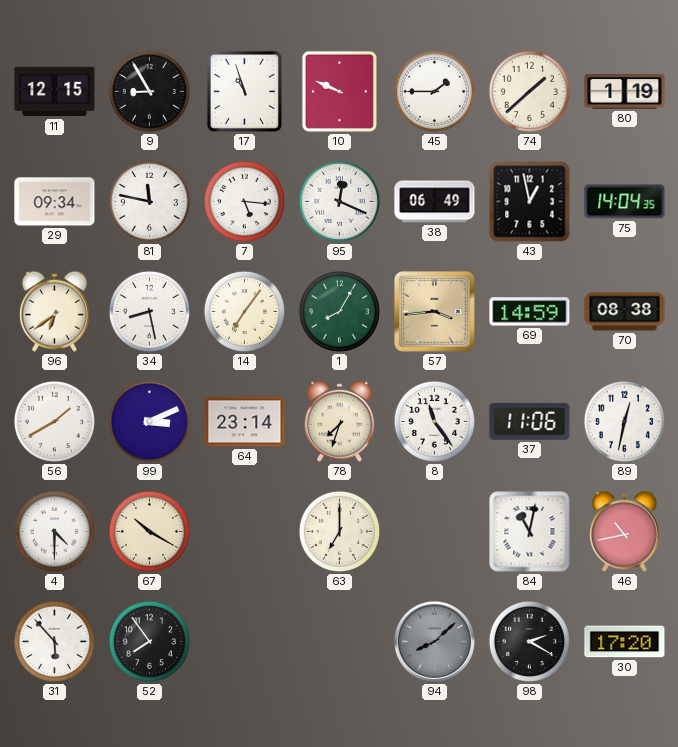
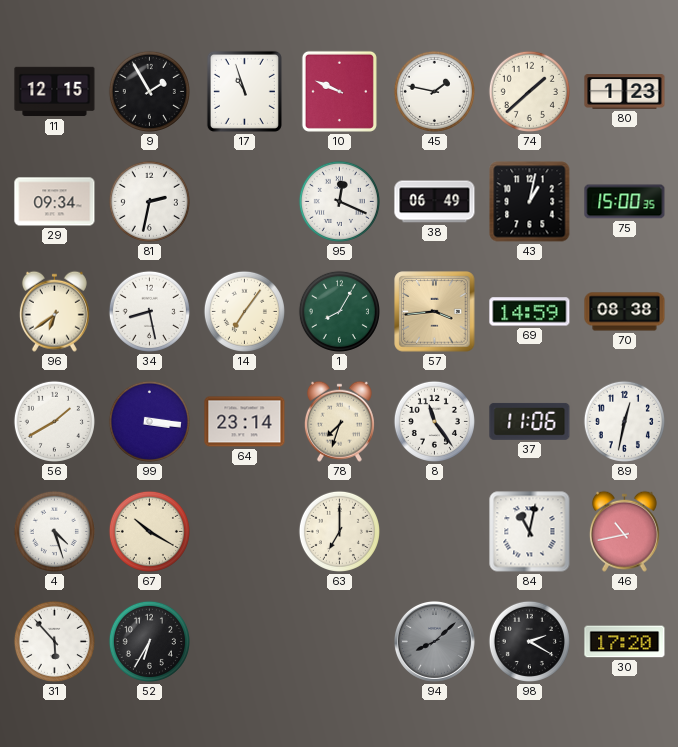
9: 8:55 -> 1:55 (149, 91)
45: 1:45 -> 1:47 (434, 91)
80: 1:19 -> 1:23 (625, 92)
81: 11:47 -> 2:32 (149, 201)
7: 5:16 -> none (244, 201)
43: 12:58 -> 1:02 (530, 202)
75: 14:04 -> 15:00 (625, 202)
99: 3:11 -> 3:16 (149, 421)
4: 4:30 -> 4:27 (54, 531)
52: 7:54 -> 6:35 (149, 641)
